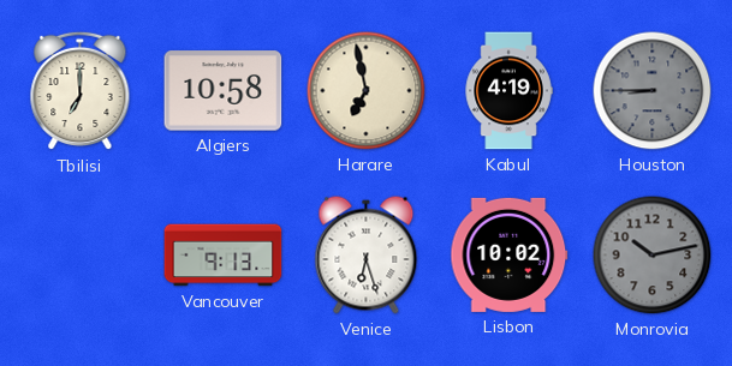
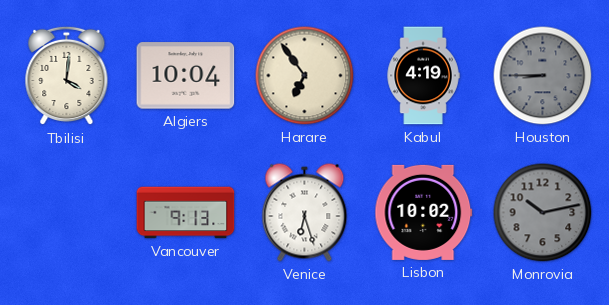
Tbilisi: 7:00 -> 4:01 (67, 76)
Algiers: 10:58 -> 10:04 (186, 76)
Harare: 6:58 -> 6:54 (305, 76)
